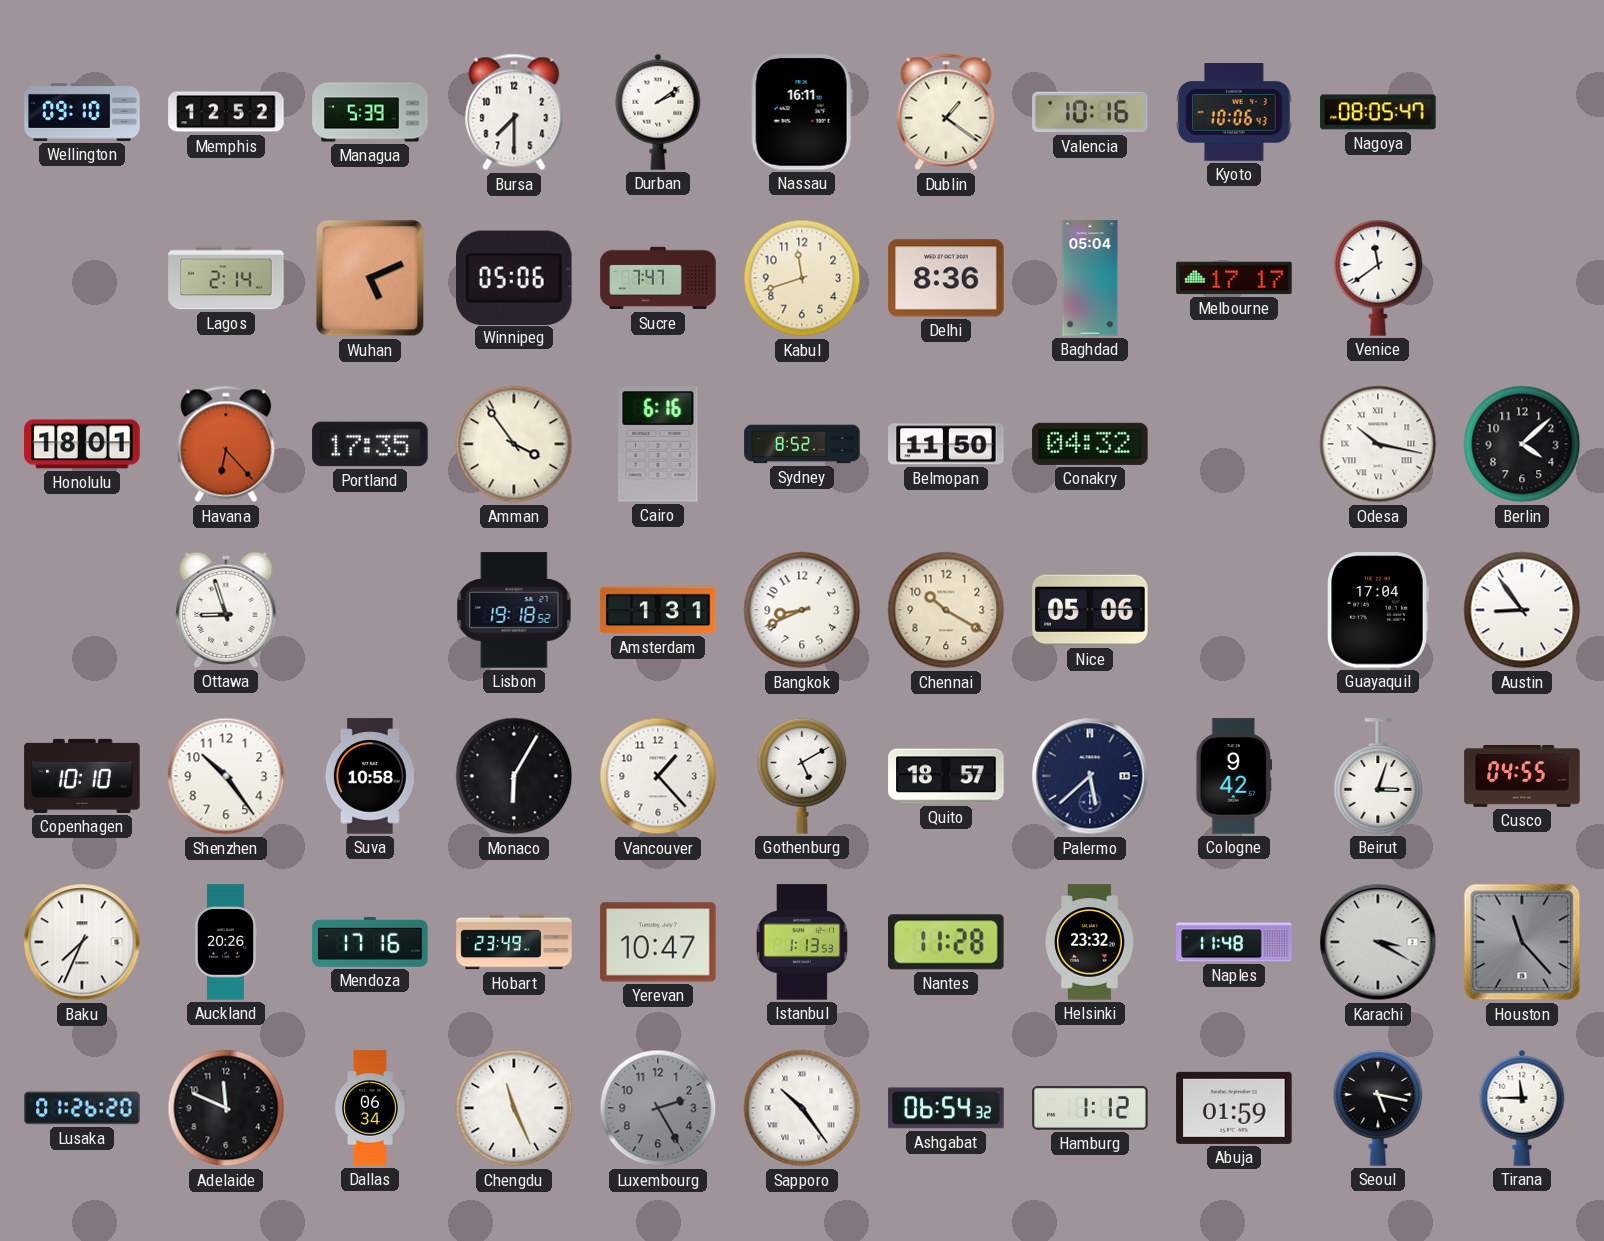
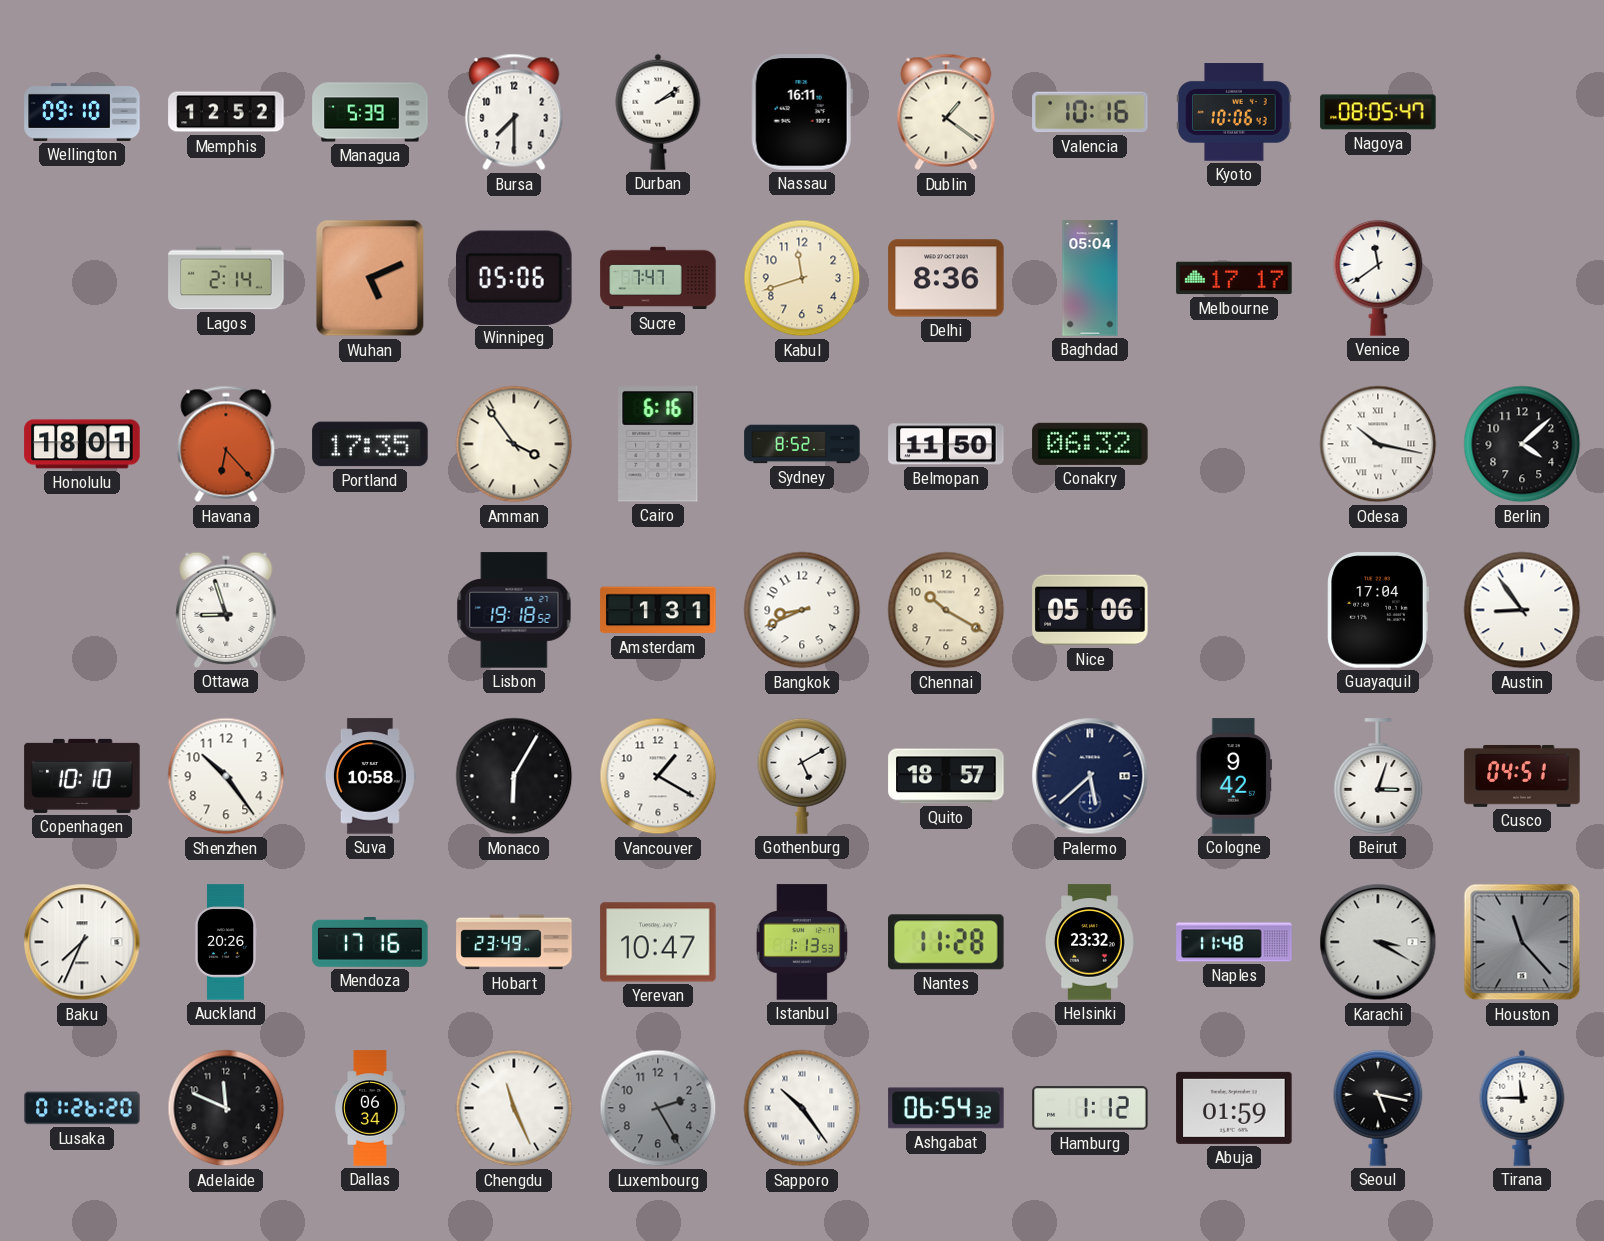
Conakry: 04:32 -> 06:32 (1090, 444)
Vancouver: 1:23 -> 1:20 (658, 776)
Cusco: 04:55 -> 04:51 (1522, 776)
